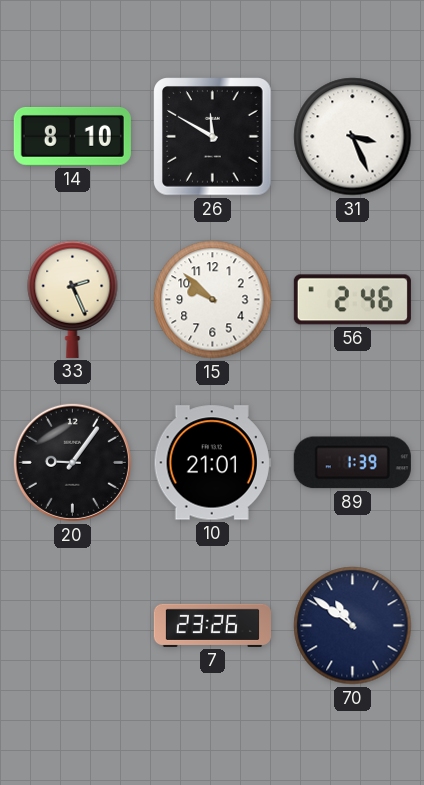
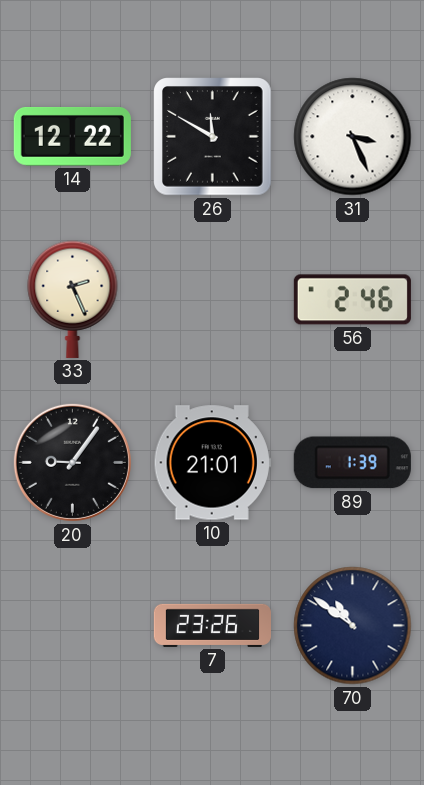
14: 8:10 -> 12:22 (72, 137)
15: 9:52 -> none (213, 300)
